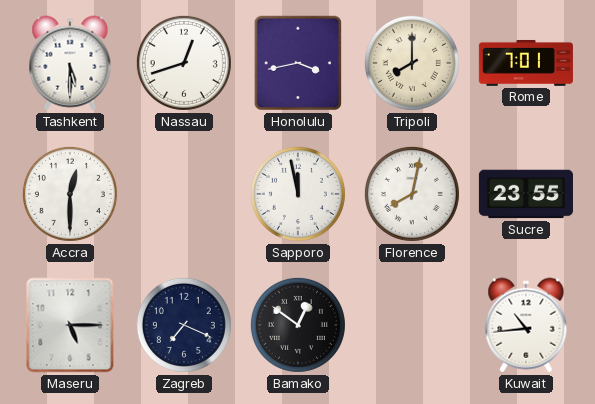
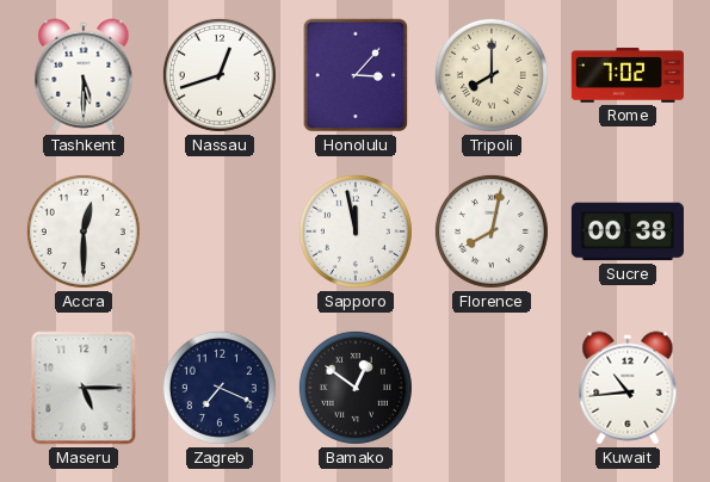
Honolulu: 3:43 -> 3:07 (356, 75)
Rome: 7:01 -> 7:02 (628, 75)
Sucre: 23:55 -> 00:38 (628, 231)
